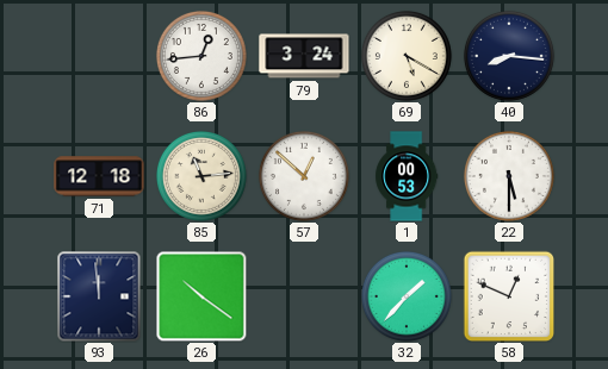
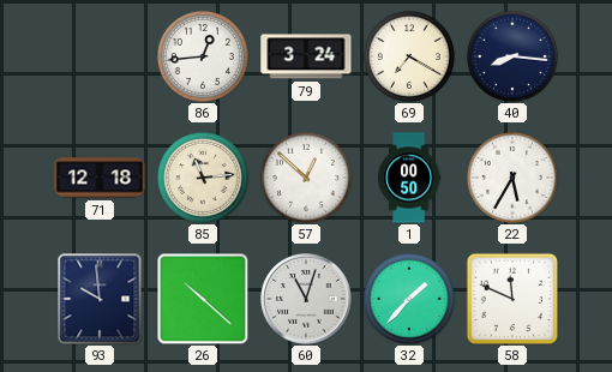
69: 5:20 -> 7:20 (409, 56)
1: 00:53 -> 00:50 (409, 178)
22: 5:30 -> 5:35 (512, 178)
93: 11:59 -> 9:59 (100, 299)
26: 10:21 -> 10:22 (203, 299)
60: none -> 11:03 (306, 299)
58: 12:49 -> 11:49 (512, 299)
